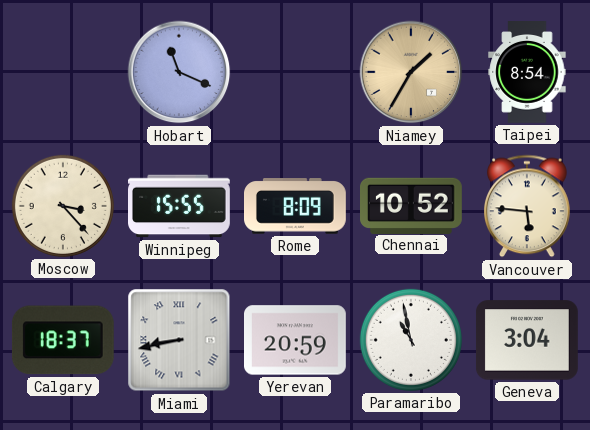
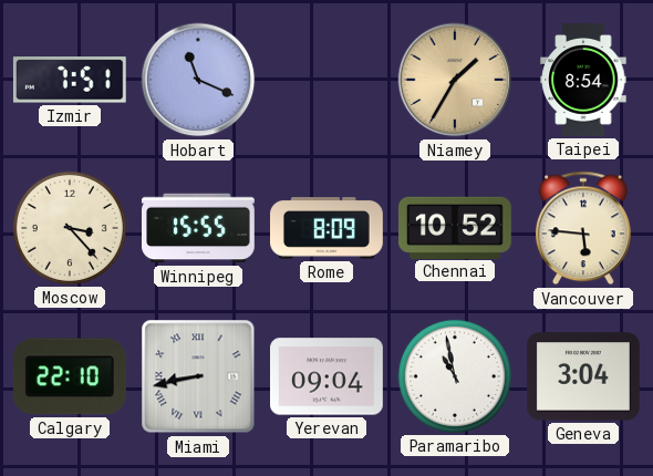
Izmir: none -> 7:51 (70, 80)
Calgary: 18:37 -> 22:10 (70, 376)
Yerevan: 20:59 -> 09:04 (328, 376)
